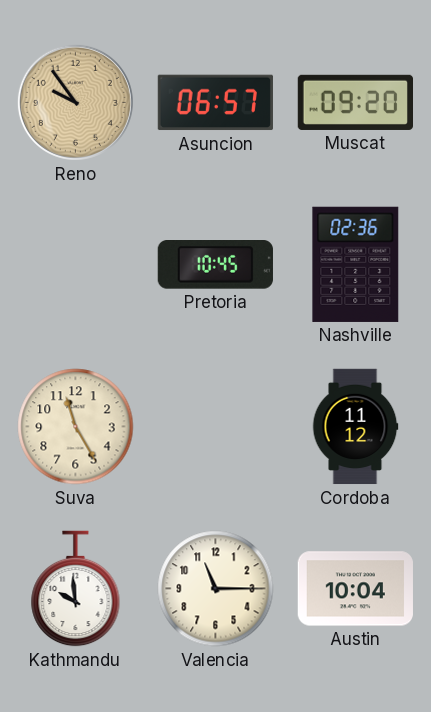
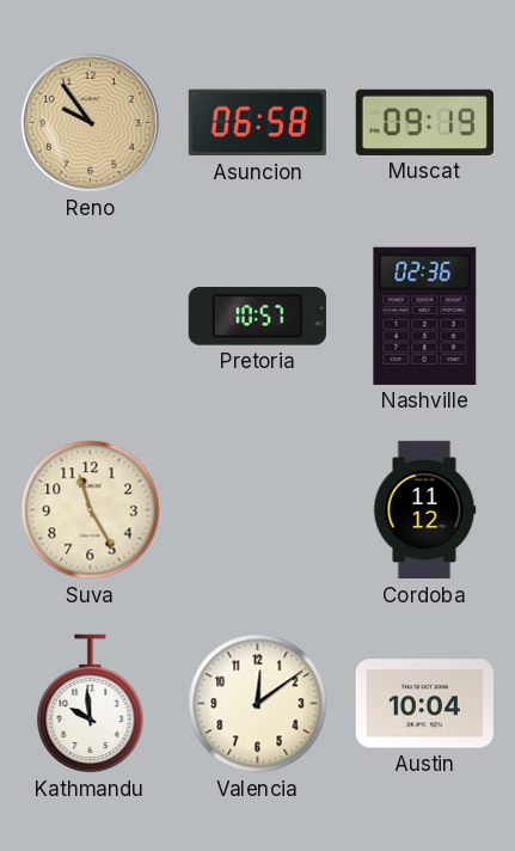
Asuncion: 06:57 -> 06:58 (257, 123)
Muscat: 09:20 -> 09:19 (424, 122)
Pretoria: 10:45 -> 10:57 (257, 317)
Valencia: 11:15 -> 12:09 (258, 704)
